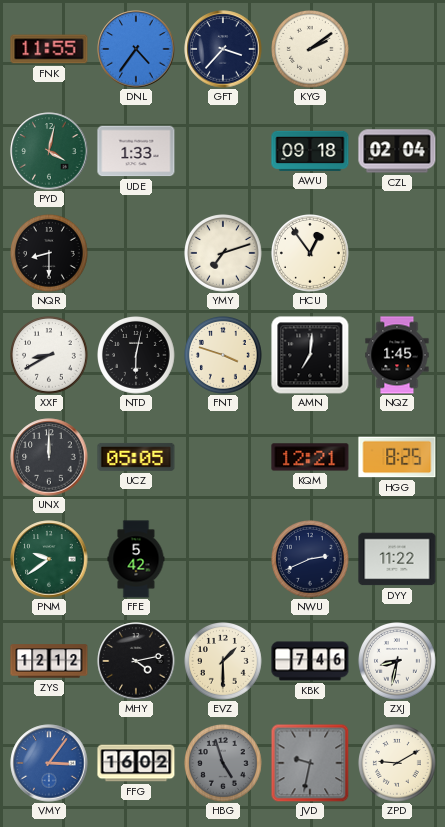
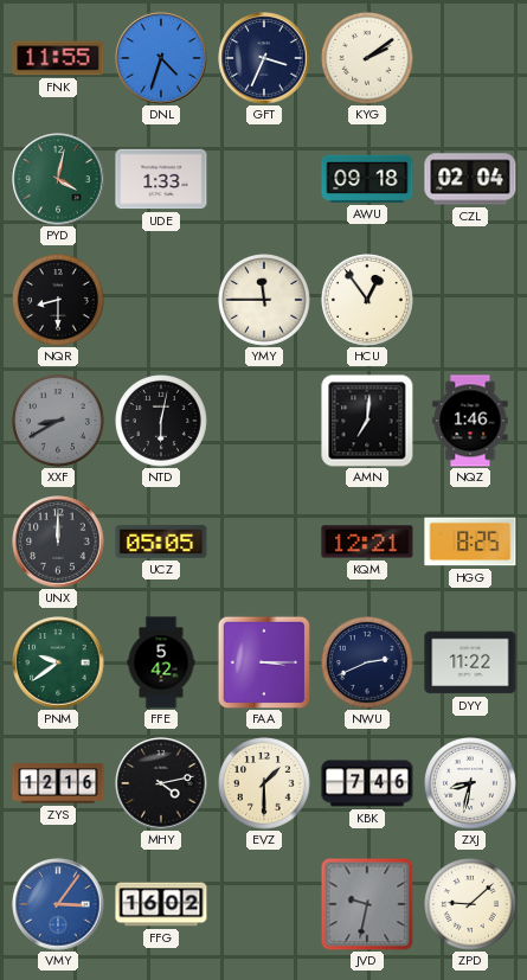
DNL: 4:36 -> 4:33 (161, 58)
GFT: 3:37 -> 3:34 (264, 58)
YMY: 7:12 -> 11:45 (265, 301)
XXF dial: white -> grey (59, 422)
FNT: 3:48 -> none (224, 356)
NQZ: 1:45 -> 1:46 (470, 421)
FAA: none -> 3:15 (264, 662)
ZYS: 12:12 -> 12:16 (58, 783)
HBG: 4:57 -> none (224, 764)
ZPD: 9:10 -> 9:08 (471, 905)
